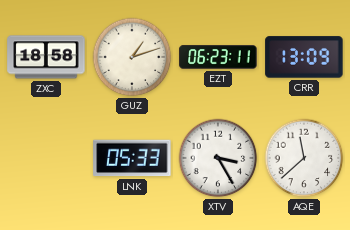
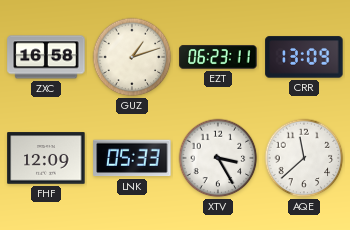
ZXC: 18:58 -> 16:58 (46, 57)
FHF: none -> 12:09 (46, 158)
